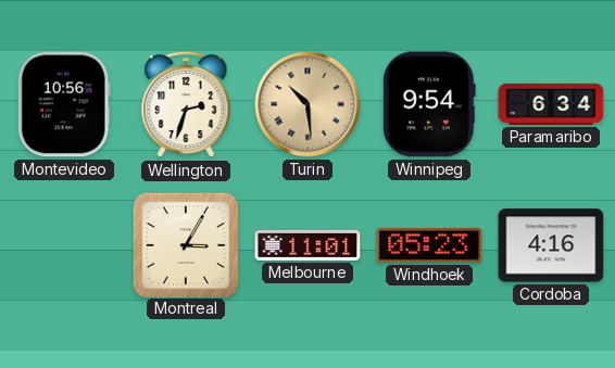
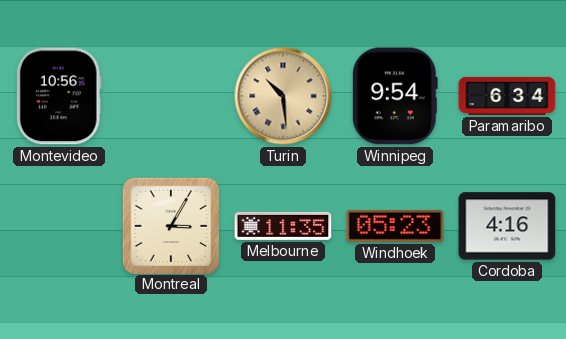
Wellington: 2:33 -> none (186, 104)
Melbourne: 11:01 -> 11:35 (283, 226)
